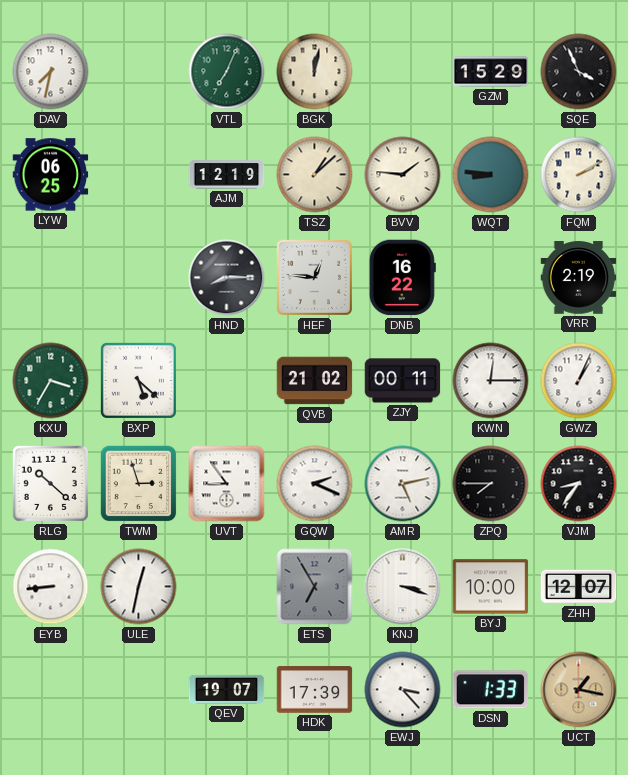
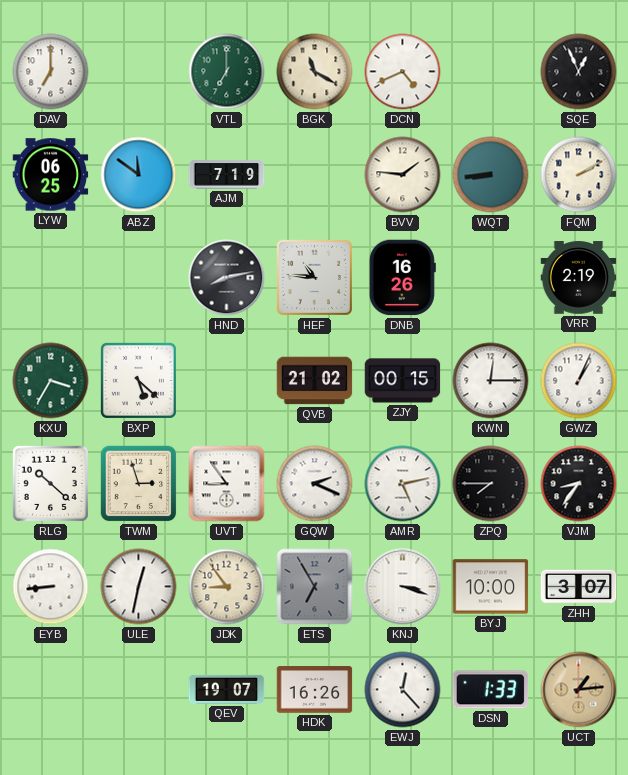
DAV: 7:32 -> 7:00 (51, 72)
VTL: 7:04 -> 7:00 (227, 72)
BGK: 12:02 -> 11:20 (315, 72)
DCN: none -> 4:41 (403, 72)
GZM: 15:29 -> none (491, 72)
SQE: 3:56 -> 12:56 (579, 72)
ABZ: none -> 11:51 (139, 175)
AJM: 12:19 -> 7:19 (227, 175)
TSZ: 1:08 -> none (315, 175)
WQT: 8:46 -> 8:44 (491, 175)
HND: 8:15 -> 8:13 (227, 278)
HEF: 12:46 -> 10:46 (314, 277)
DNB: 16:22 -> 16:26 (402, 278)
ZJY: 00:11 -> 00:15 (403, 381)
JDK: none -> 8:54 (227, 587)
ZHH: 12:07 -> 3:07 (579, 587)
HDK: 17:39 -> 16:26 (315, 690)
EWJ: 3:23 -> 12:23 (403, 690)
UCT: 1:17 -> 1:14 (579, 690)
